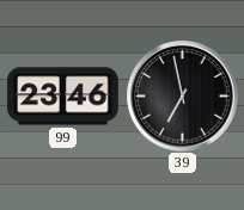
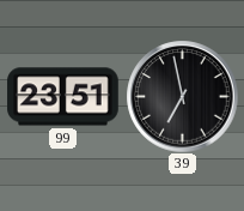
99: 23:46 -> 23:51 (63, 97)
